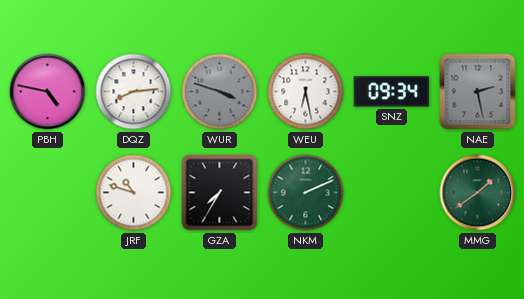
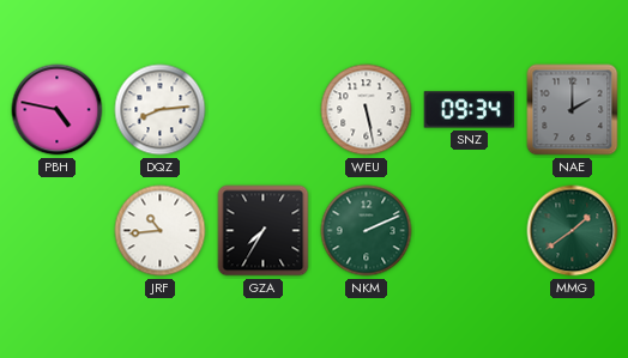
WUR: 3:48 -> none (220, 92)
WEU: 6:28 -> 5:28 (367, 110)
NAE: 2:28 -> 2:00 (573, 110)
JRF: 10:48 -> 10:44 (161, 231)
